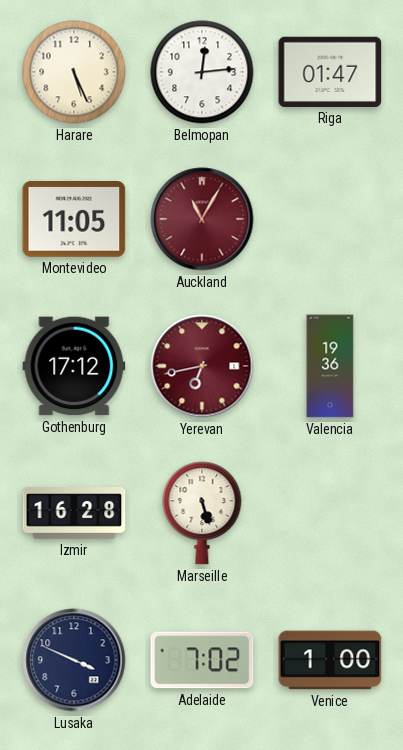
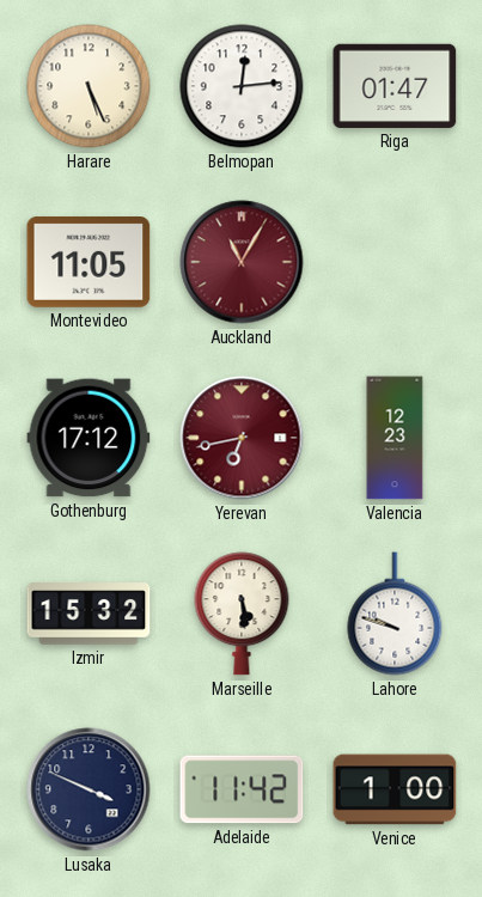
Valencia: 19:36 -> 12:23 (395, 438)
Izmir: 16:28 -> 15:32 (89, 614)
Marseille: 5:27 -> 5:29 (242, 614)
Lahore: none -> 9:48 (395, 614)
Adelaide: 7:02 -> 11:42 (242, 789)
